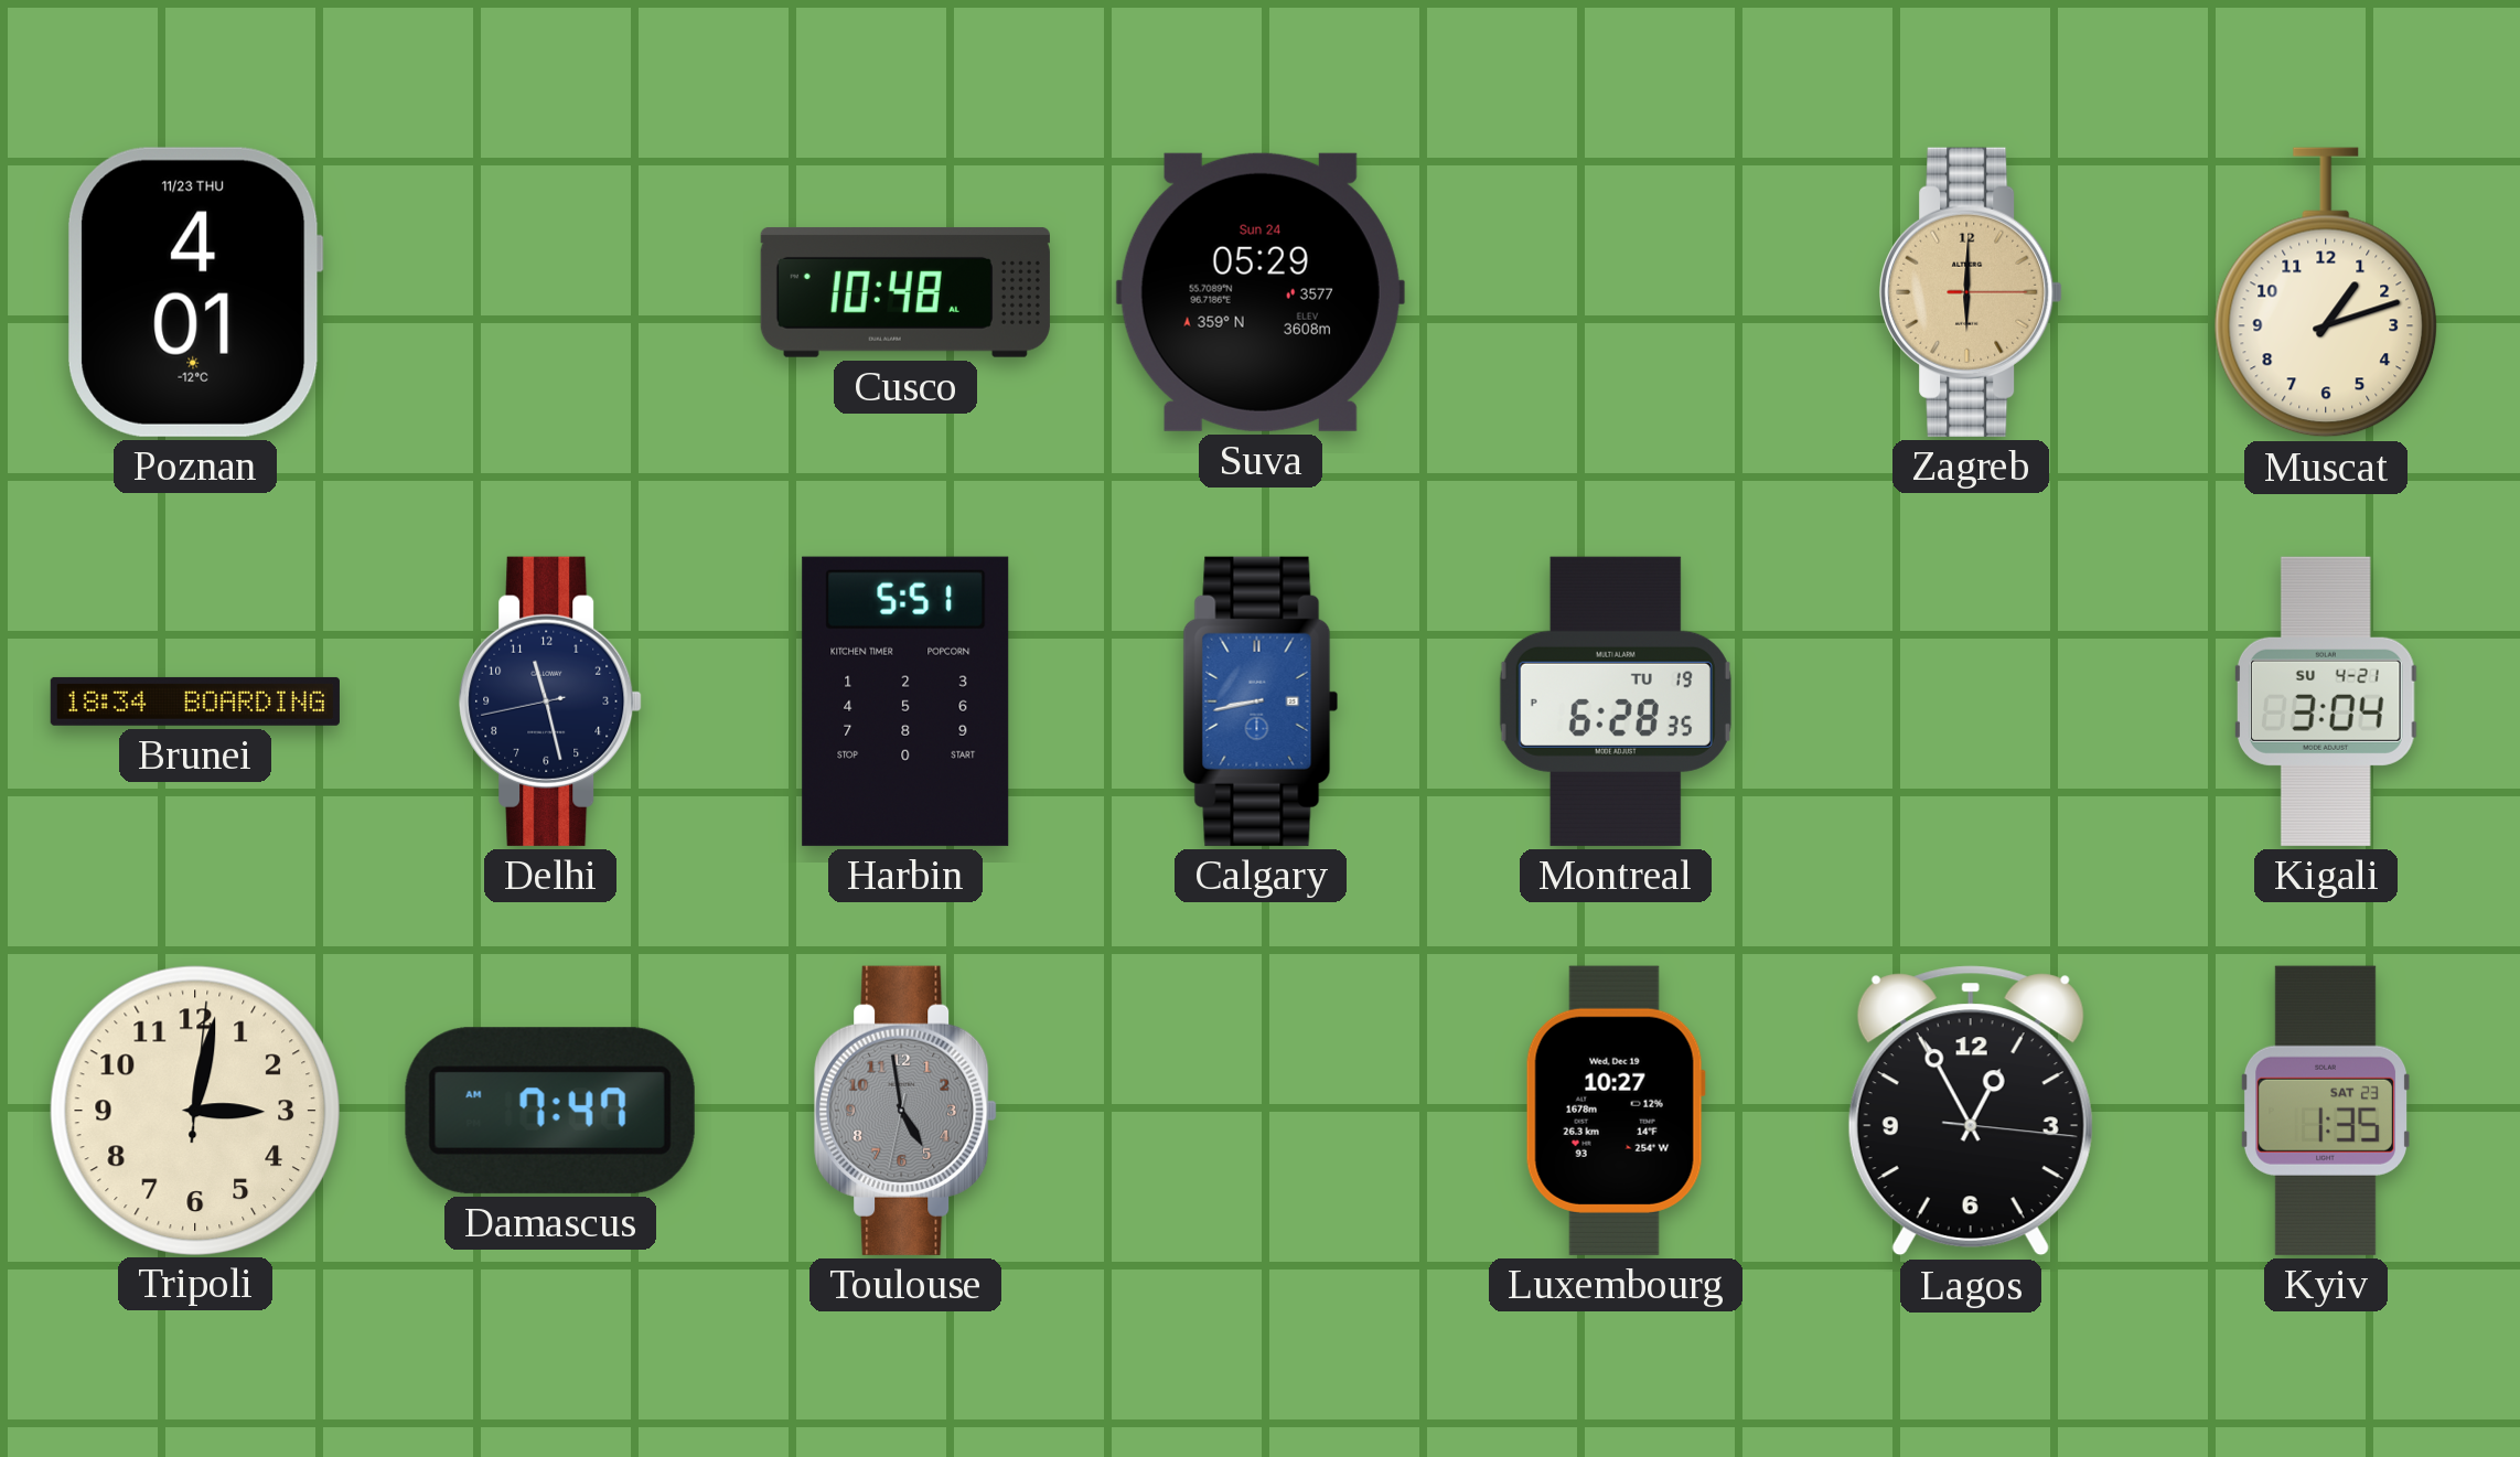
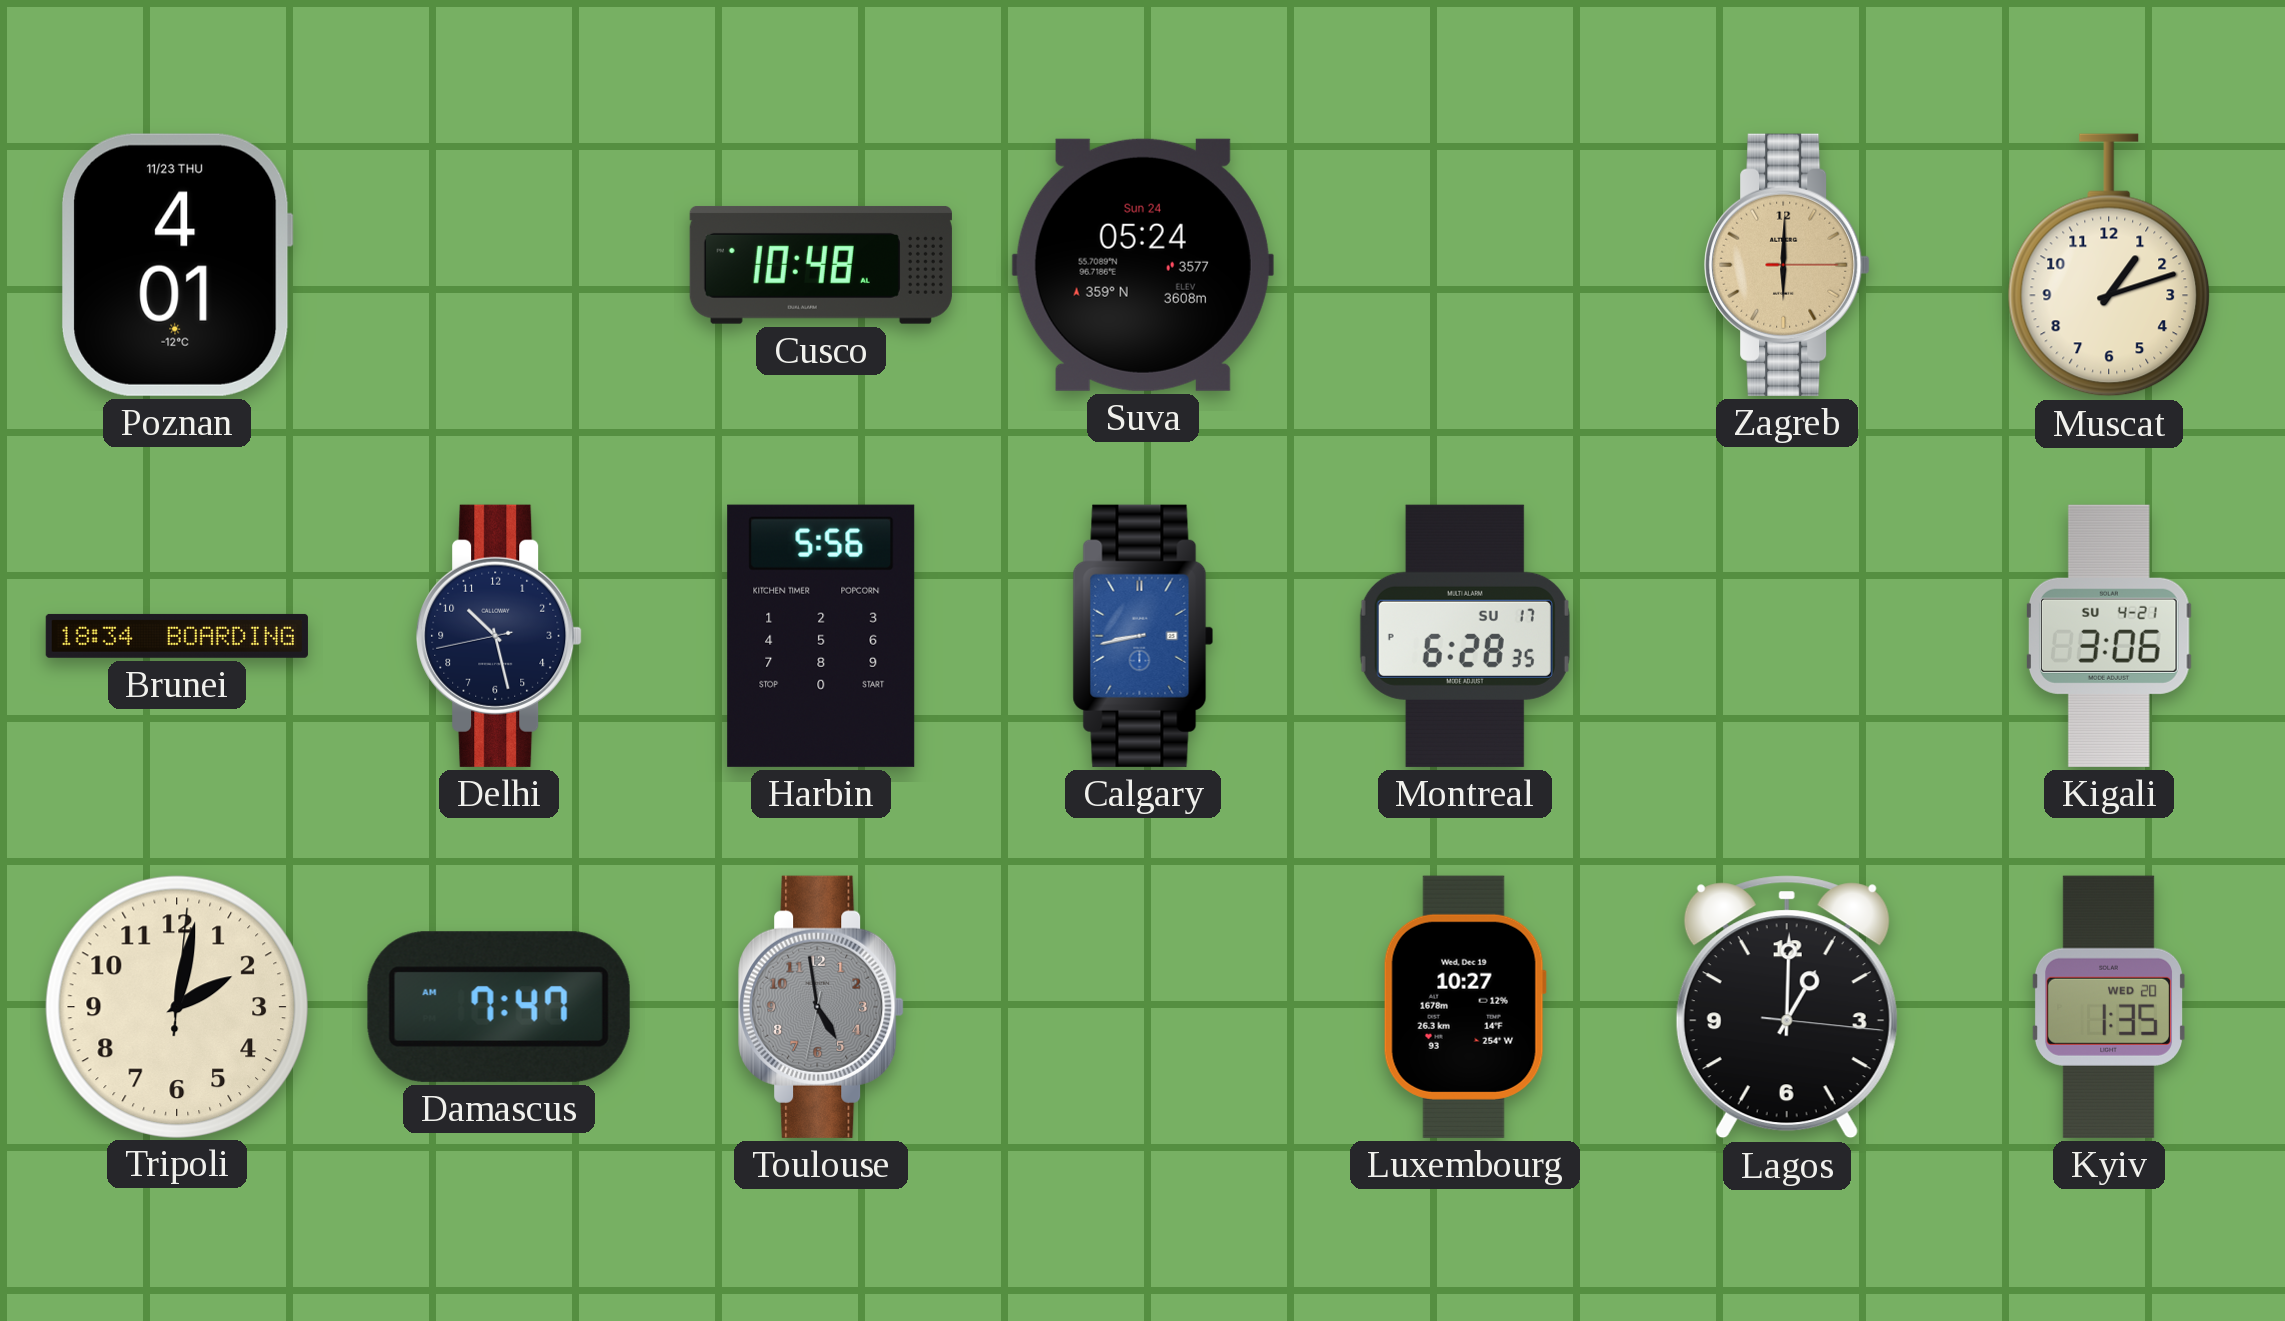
Suva: 05:29 -> 05:24 (1143, 265)
Delhi: 11:27 -> 10:27 (499, 636)
Harbin: 5:51 -> 5:56 (821, 636)
Montreal date: TU 19 -> SU 17 (1465, 636)
Kigali: 3:04 -> 3:06 (2109, 636)
Tripoli: 3:02 -> 2:02 (176, 1006)
Lagos: 12:55 -> 1:00 (1787, 1007)
Kyiv date: SAT 23 -> WED 20 (2108, 1007)
